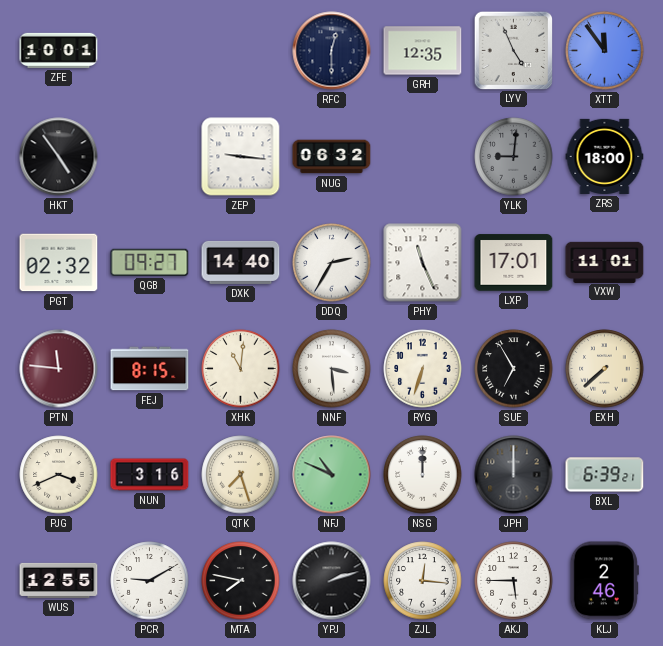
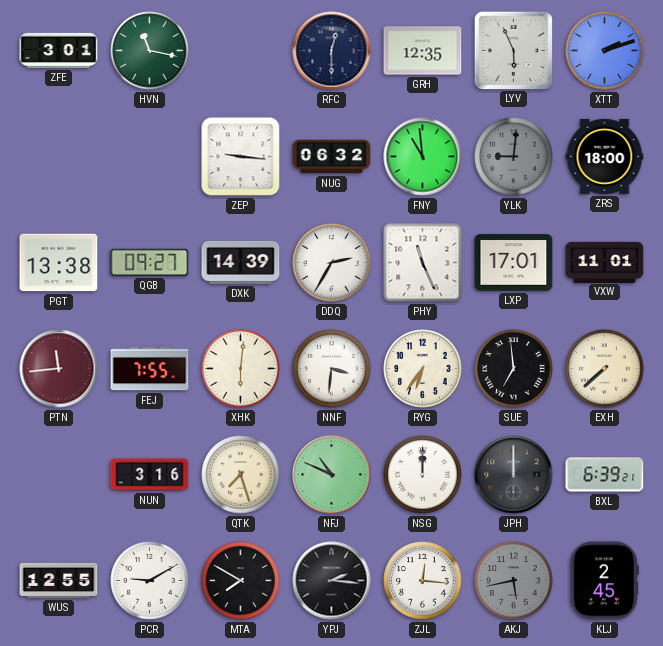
ZFE: 10:01 -> 3:01 (59, 50)
HVN: none -> 11:17 (150, 51)
LYV: 4:56 -> 5:56 (513, 50)
XTT: 11:54 -> 2:12 (605, 51)
HKT: 4:54 -> none (59, 157)
FNY: none -> 10:59 (423, 157)
PGT: 02:32 -> 13:38 (59, 263)
DXK: 14:40 -> 14:39 (241, 262)
PTN: 11:46 -> 11:44 (59, 369)
FEJ: 8:15 -> 7:55 (150, 369)
XHK: 11:01 -> 6:01 (241, 369)
NNF: 3:29 -> 3:31 (332, 369)
RYG: 6:33 -> 6:36 (423, 369)
SUE: 6:55 -> 6:59 (514, 369)
PJG: 3:41 -> none (59, 475)
MTA: 7:47 -> 7:50 (241, 581)
YPJ: 2:12 -> 2:16 (332, 581)
AKJ: 5:45 -> 5:43 (514, 581)
AKJ dial: white -> grey (514, 581)
KLJ: 2:46 -> 2:45 (604, 581)
